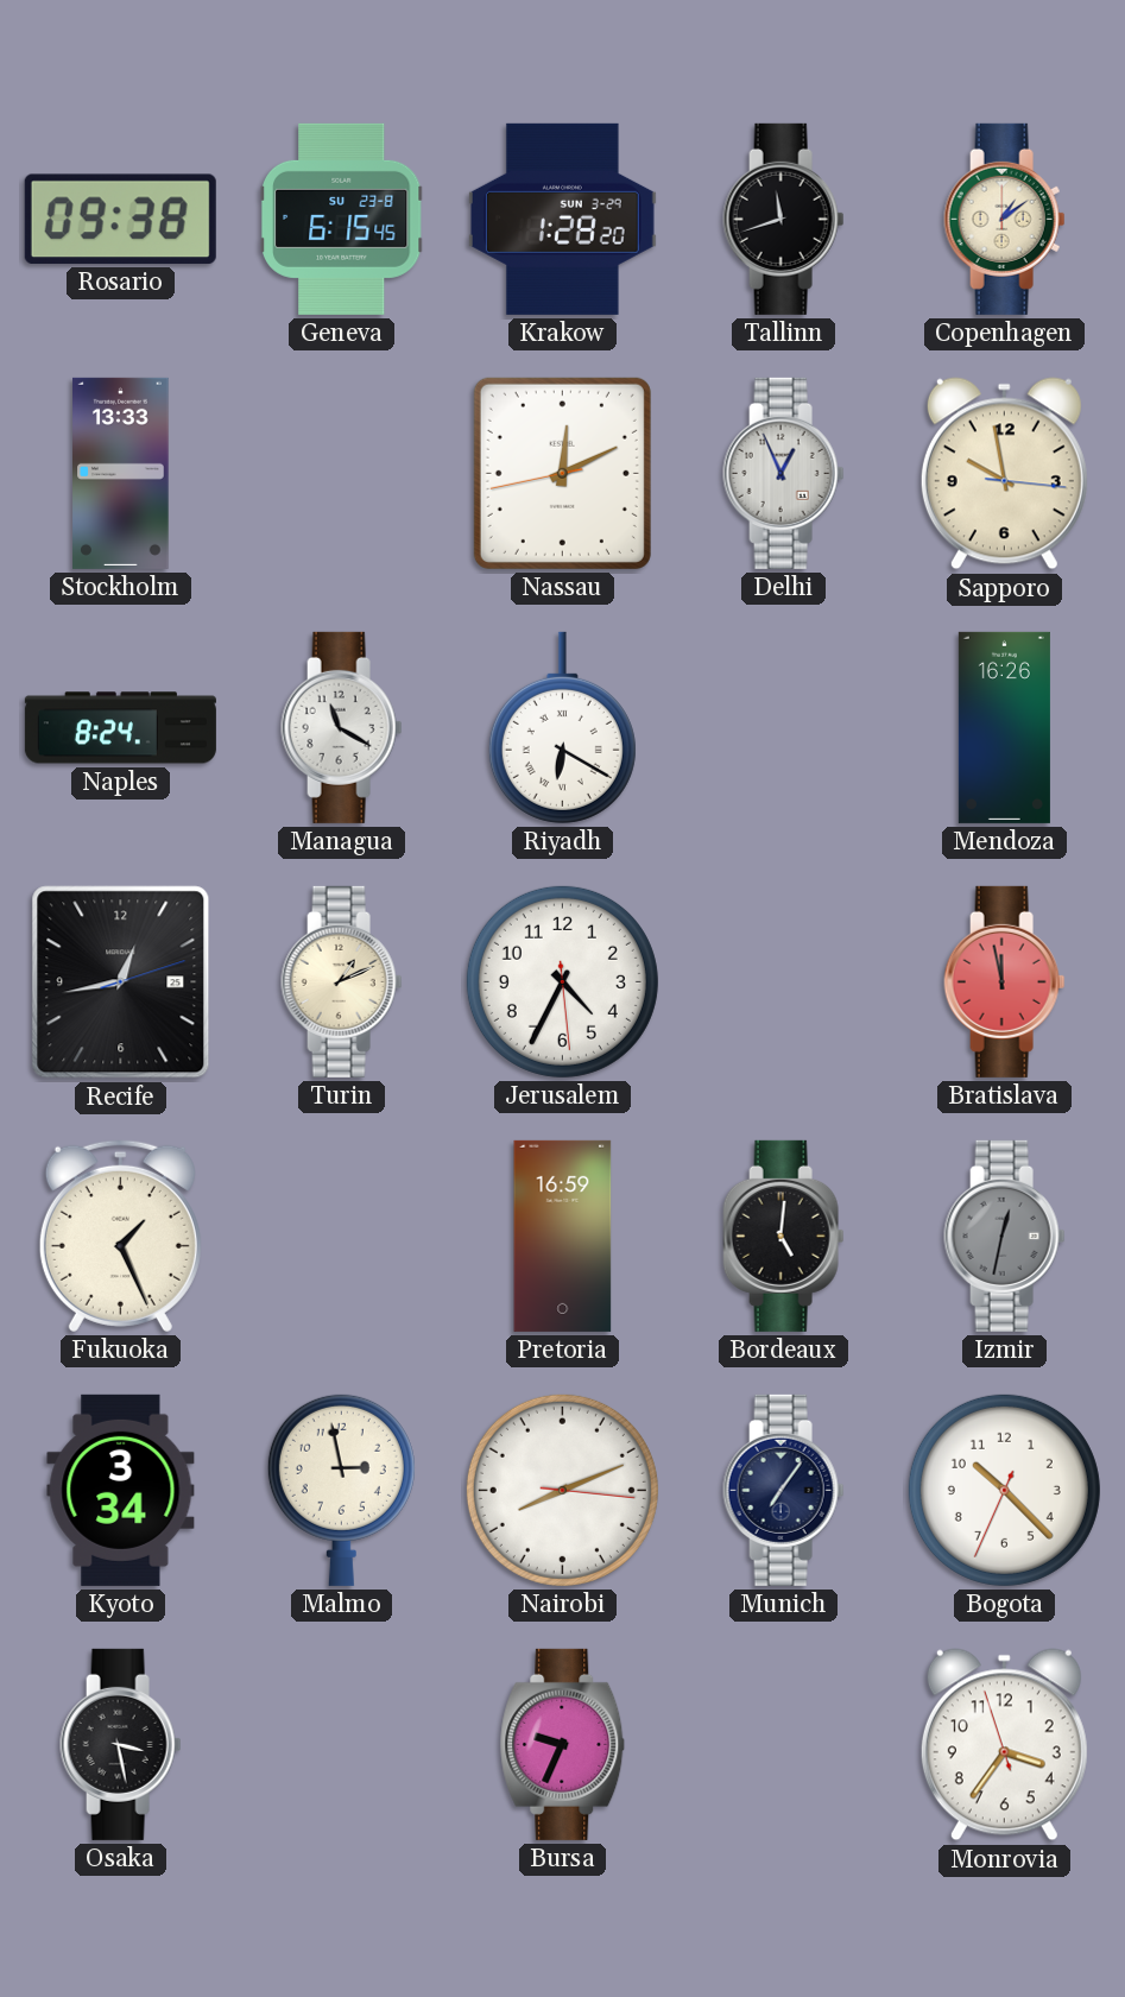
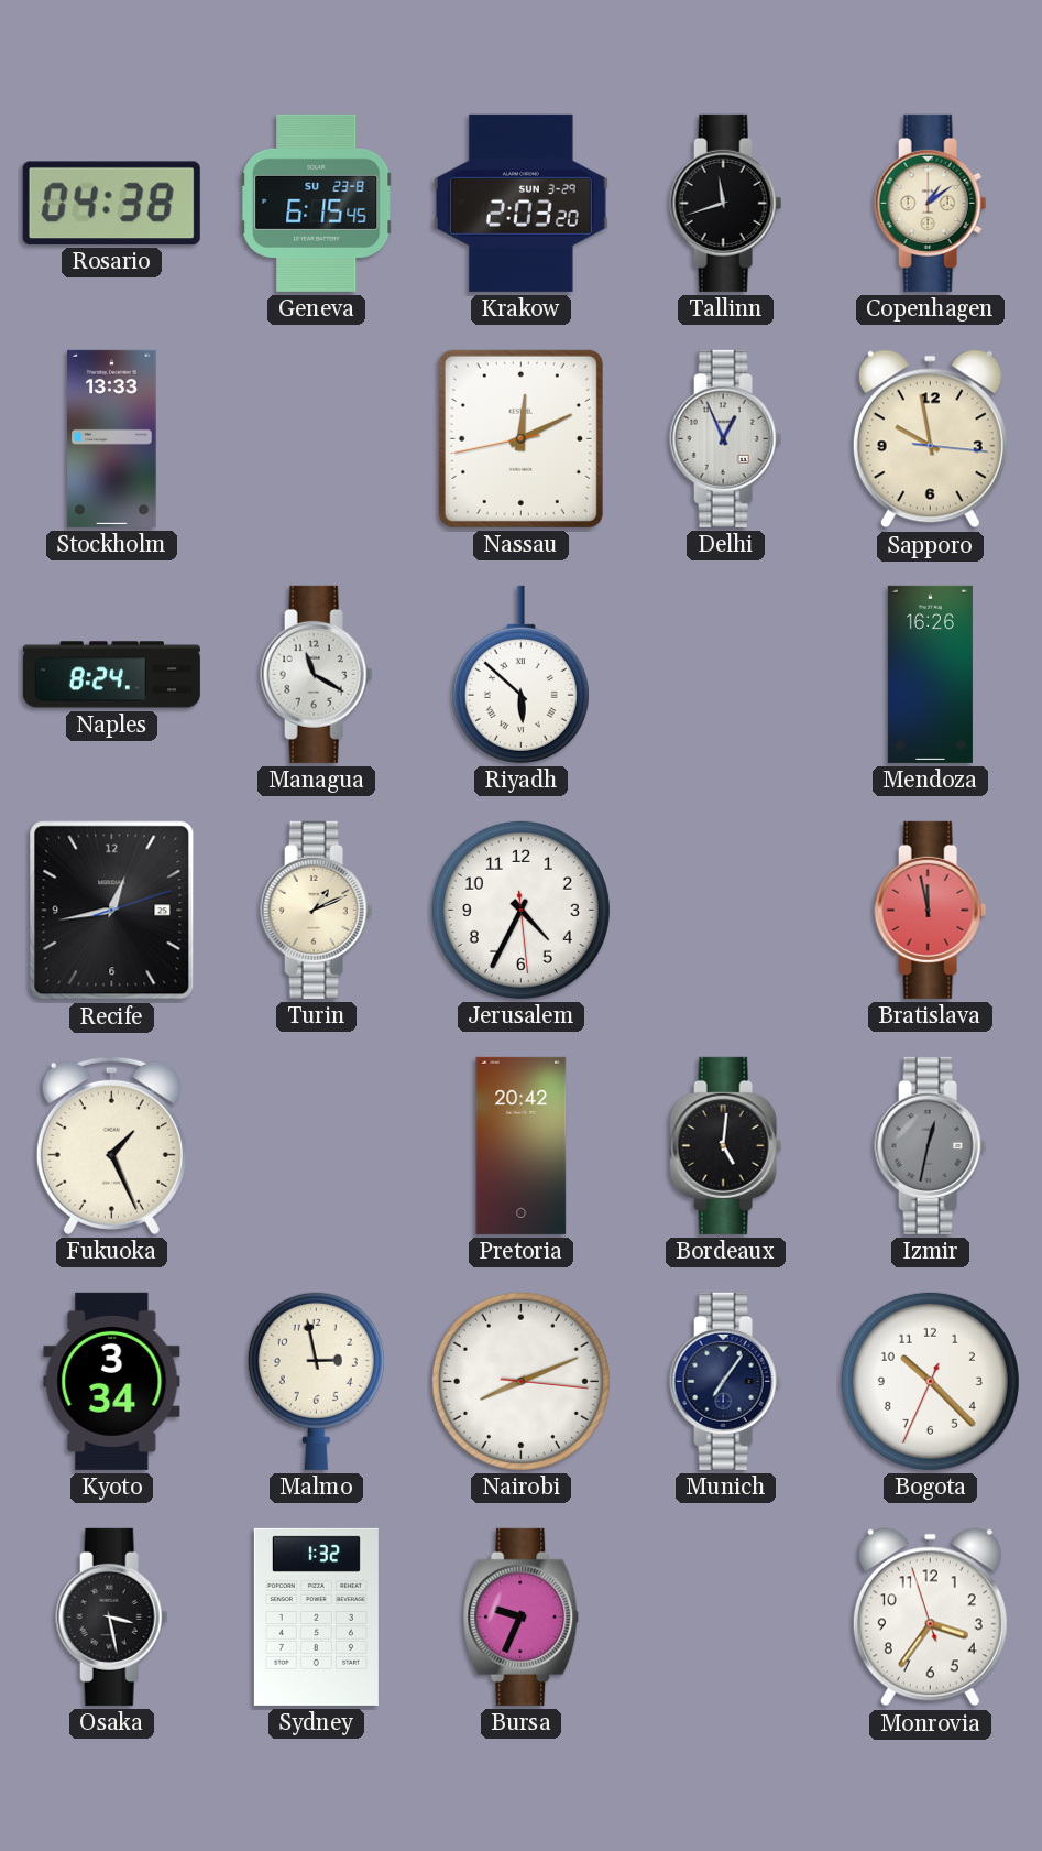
Rosario: 09:38 -> 04:38 (111, 203)
Krakow: 1:28 -> 2:03 (520, 203)
Riyadh: 6:20 -> 5:52 (520, 674)
Pretoria: 16:59 -> 20:42 (522, 1145)
Sydney: none -> 1:32 (316, 1616)
